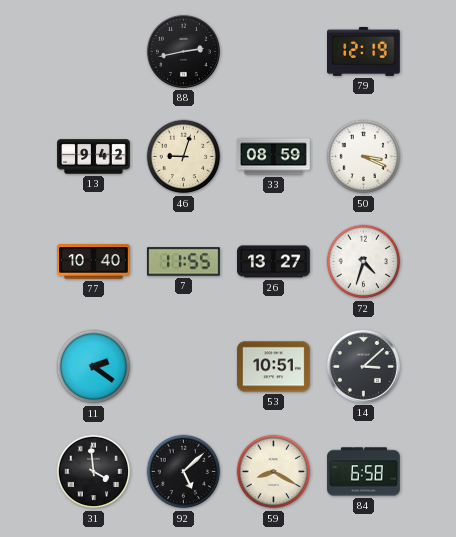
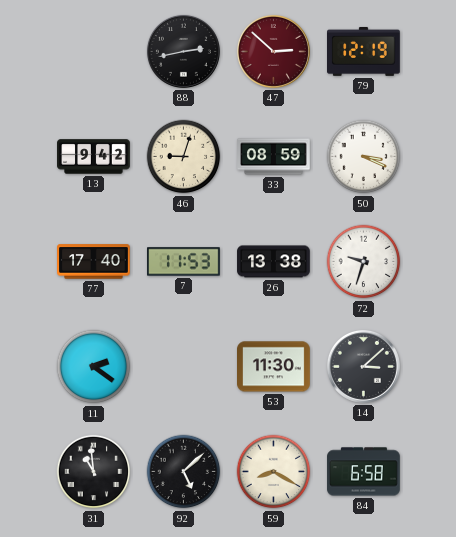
47: none -> 2:52 (273, 51)
77: 10:40 -> 17:40 (94, 262)
7: 11:55 -> 11:53 (184, 262)
26: 13:27 -> 13:38 (274, 262)
72: 4:33 -> 9:33 (364, 262)
53: 10:51 -> 11:30 (274, 367)
31: 3:59 -> 10:59 (94, 472)
